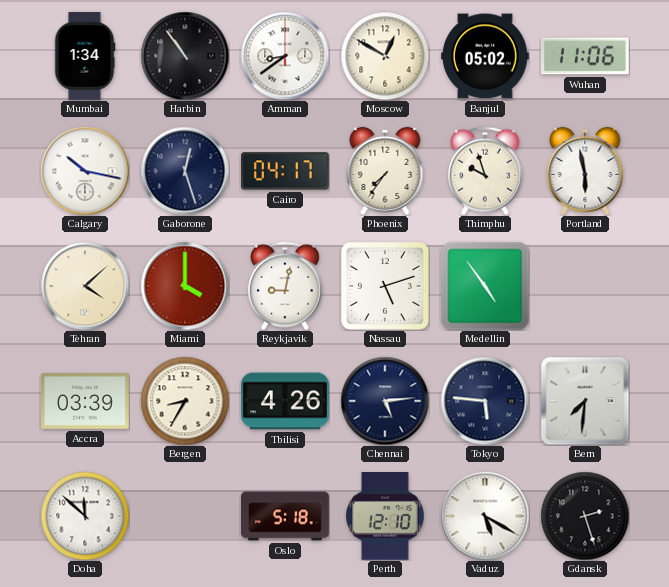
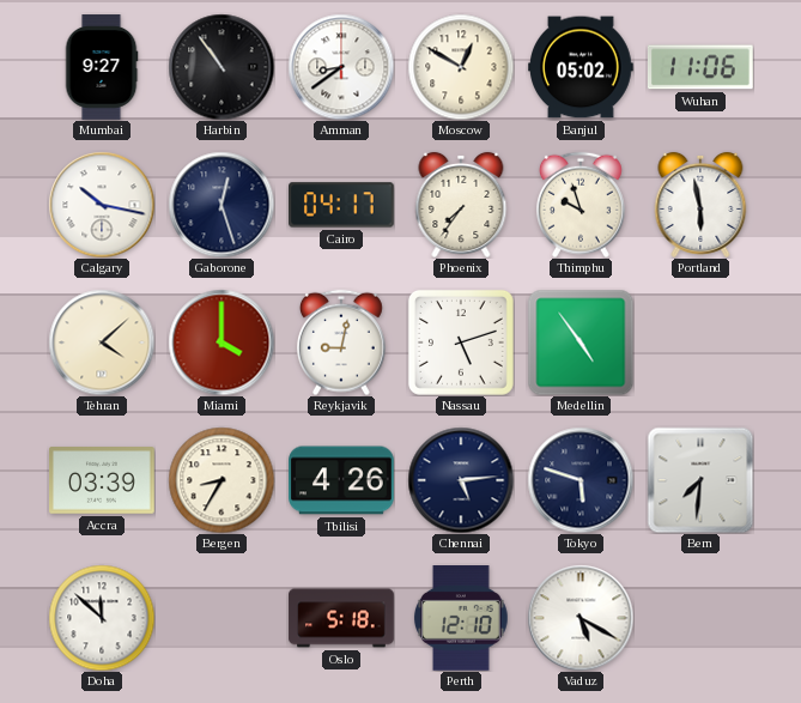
Mumbai: 1:34 -> 9:27 (102, 67)
Tokyo: 5:46 -> 5:48 (581, 480)
Gdansk: 2:27 -> none (585, 516)
